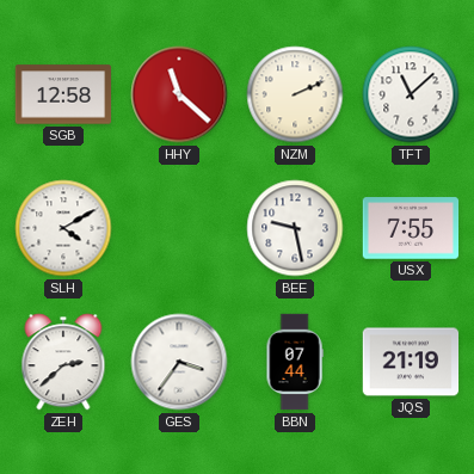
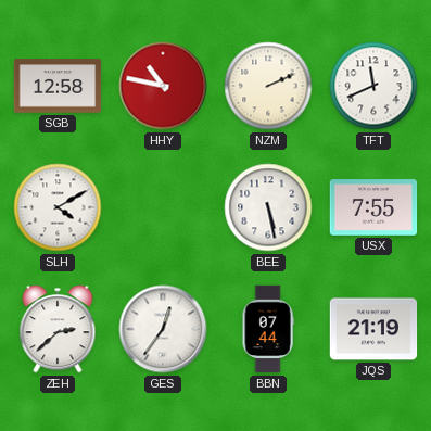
HHY: 11:22 -> 10:47 (163, 86)
TFT: 11:08 -> 11:41 (373, 86)
BEE: 9:28 -> 5:28 (268, 207)
GES: 3:36 -> 12:36 (163, 329)
